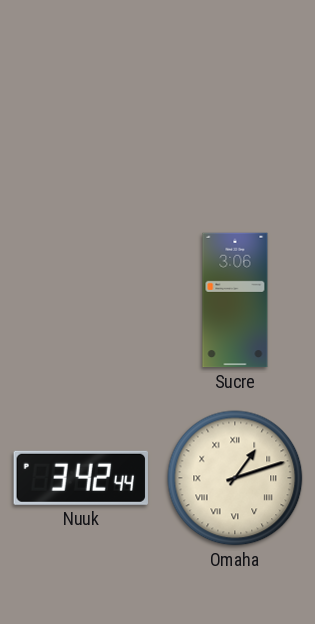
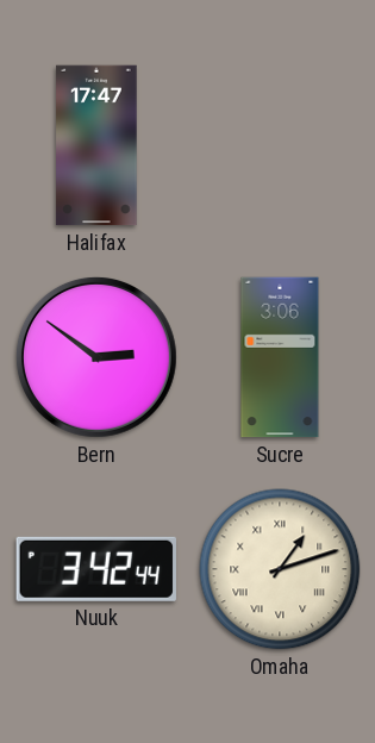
Halifax: none -> 17:47 (96, 145)
Bern: none -> 2:51 (96, 357)
